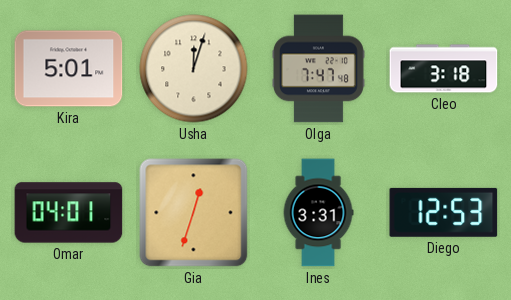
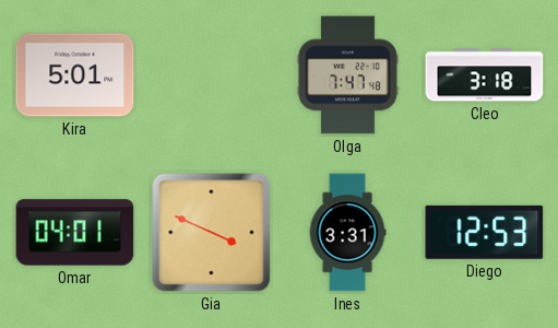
Usha: 12:03 -> none (194, 69)
Gia: 12:33 -> 3:49 (212, 233)
